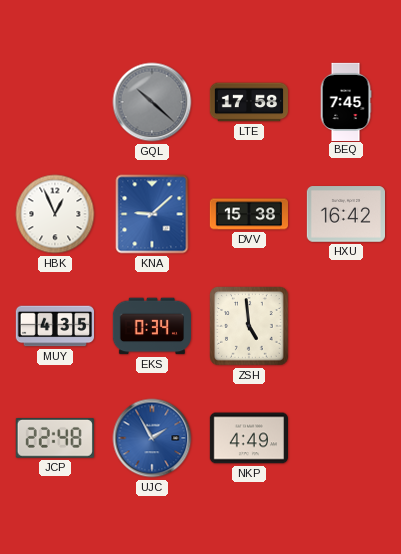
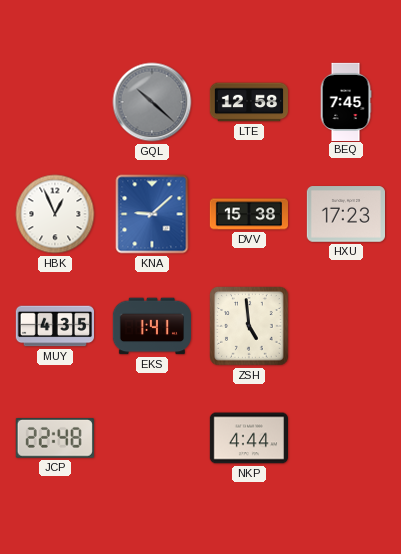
LTE: 17:58 -> 12:58 (249, 102)
HXU: 16:42 -> 17:23 (345, 214)
EKS: 0:34 -> 1:41 (151, 326)
UJC: 1:55 -> none (152, 438)
NKP: 4:49 -> 4:44 (248, 438)
